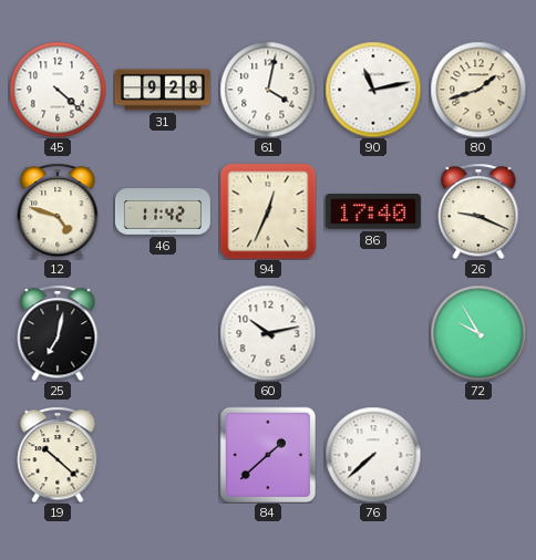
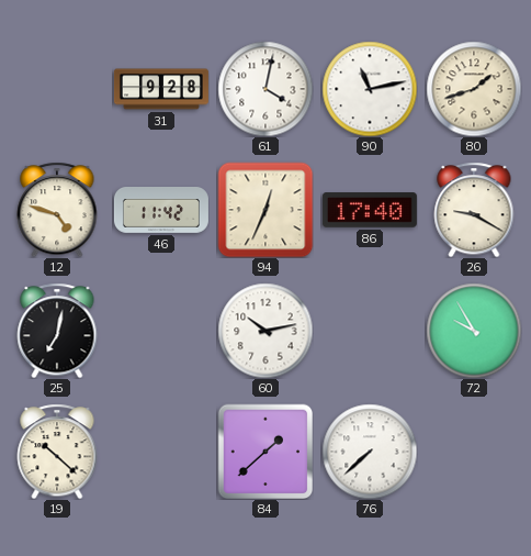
45: 4:22 -> none (58, 90)
26: 9:19 -> 9:20 (474, 210)
